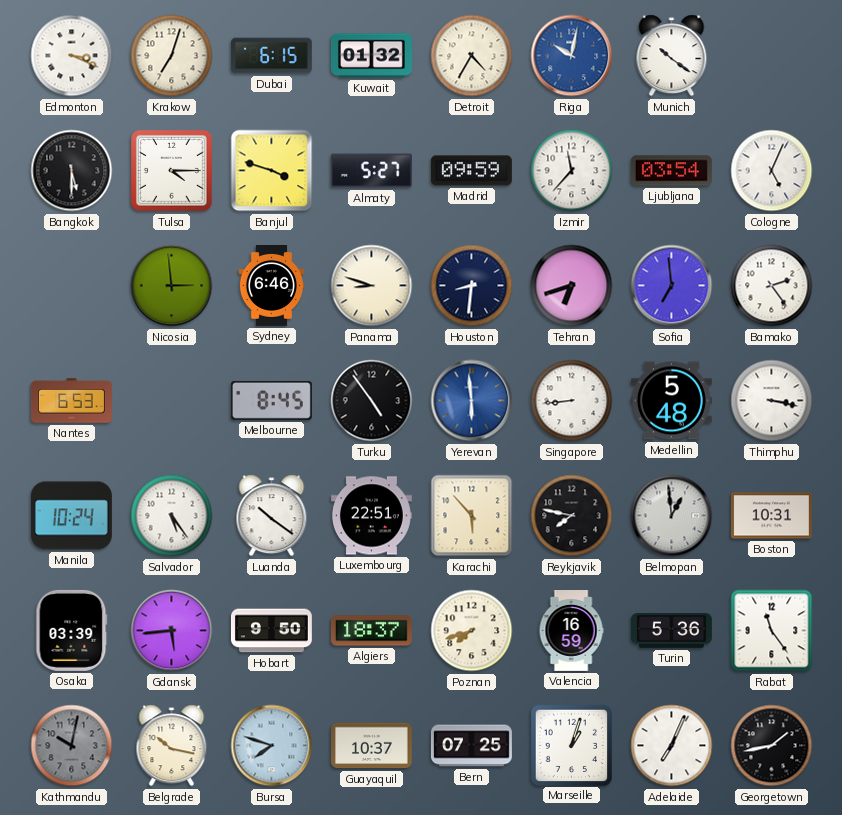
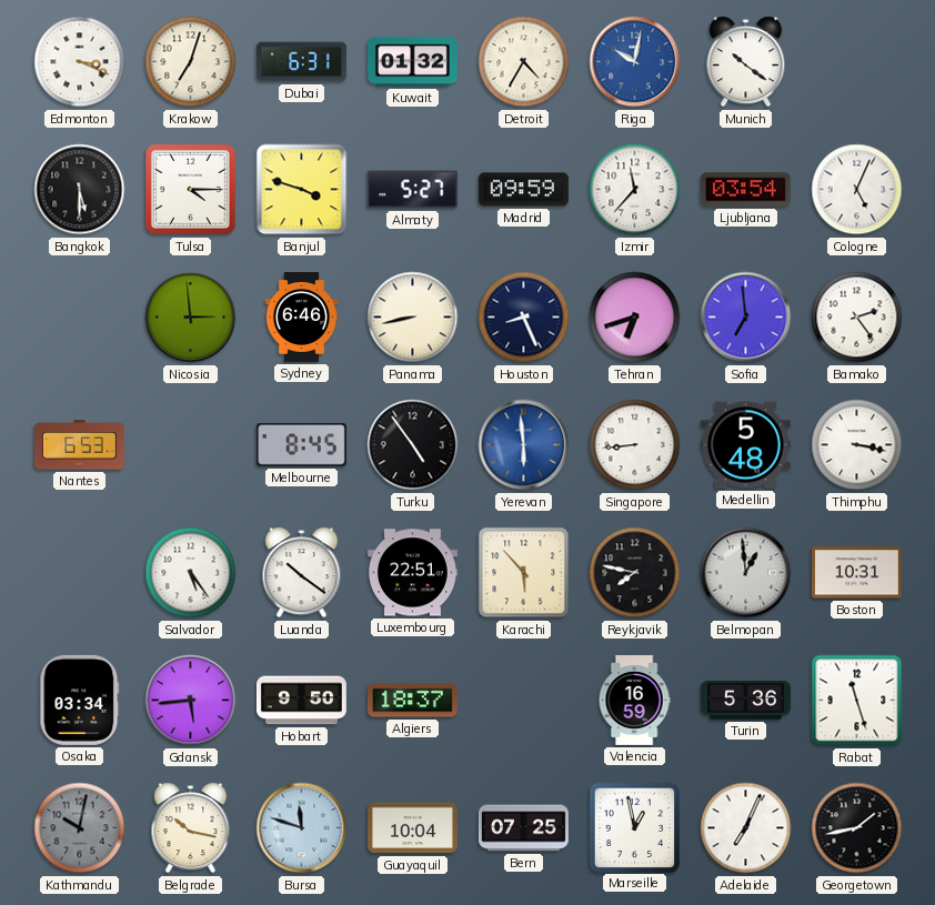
Dubai: 6:15 -> 6:31 (301, 62)
Panama: 8:48 -> 8:43 (413, 318)
Houston: 8:31 -> 8:26 (524, 318)
Manila: 10:24 -> none (71, 516)
Osaka: 03:39 -> 03:34 (80, 700)
Poznan: 7:42 -> none (472, 631)
Rabat: 11:24 -> 11:27 (857, 701)
Bursa: 7:48 -> 11:48 (302, 828)
Guayaquil: 10:37 -> 10:04 (412, 828)
Marseille: 1:03 -> 12:58 (634, 827)
